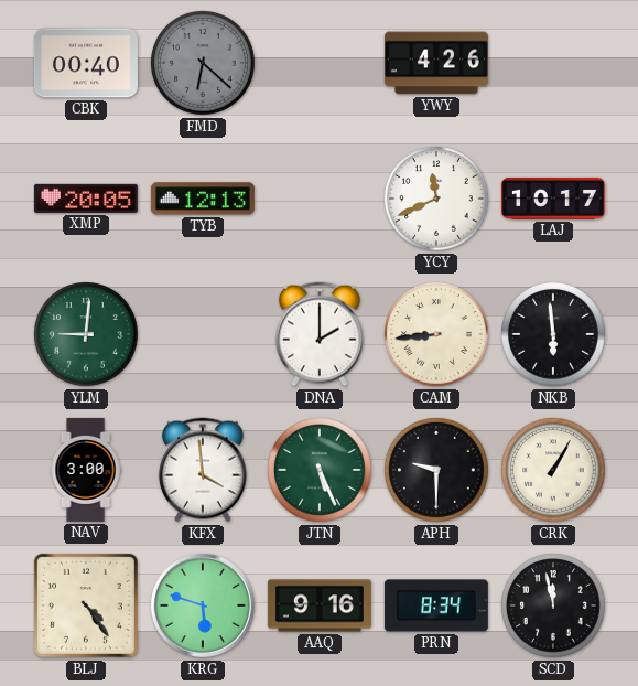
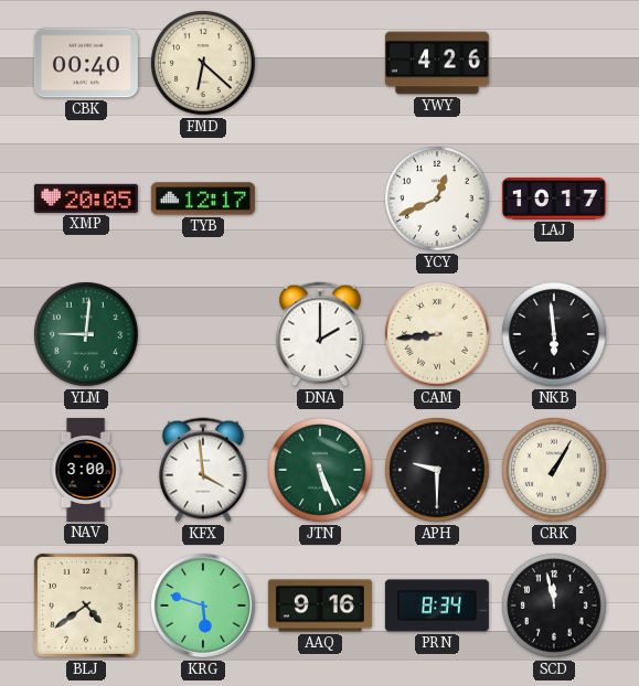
FMD dial: grey -> cream (204, 64)
TYB: 12:13 -> 12:17 (203, 199)
YCY: 11:41 -> 12:41 (438, 200)
BLJ: 4:24 -> 4:39 (86, 605)
